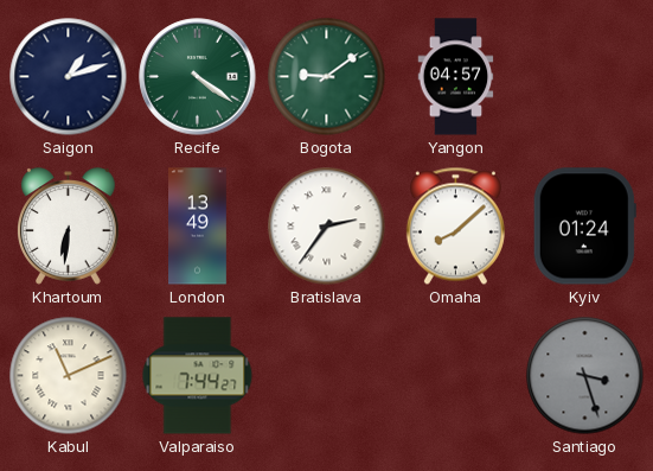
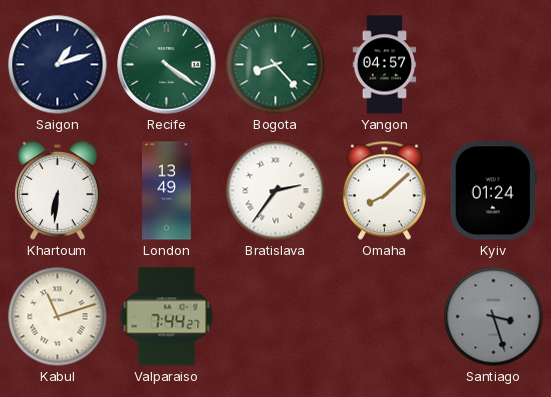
Bogota: 9:09 -> 8:23 (276, 65)
Kabul: 11:11 -> 11:12 (58, 317)
